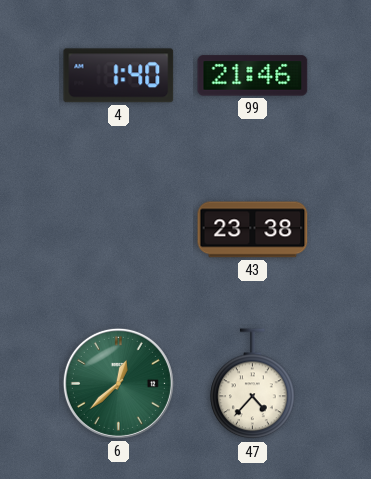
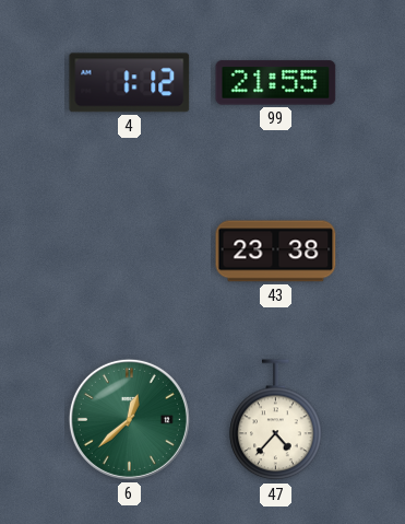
4: 1:40 -> 1:12 (130, 83)
99: 21:46 -> 21:55 (276, 83)
